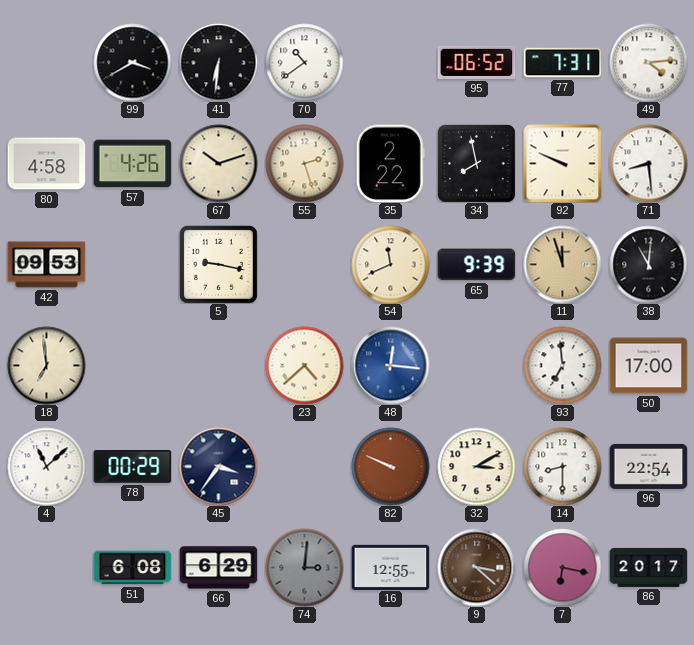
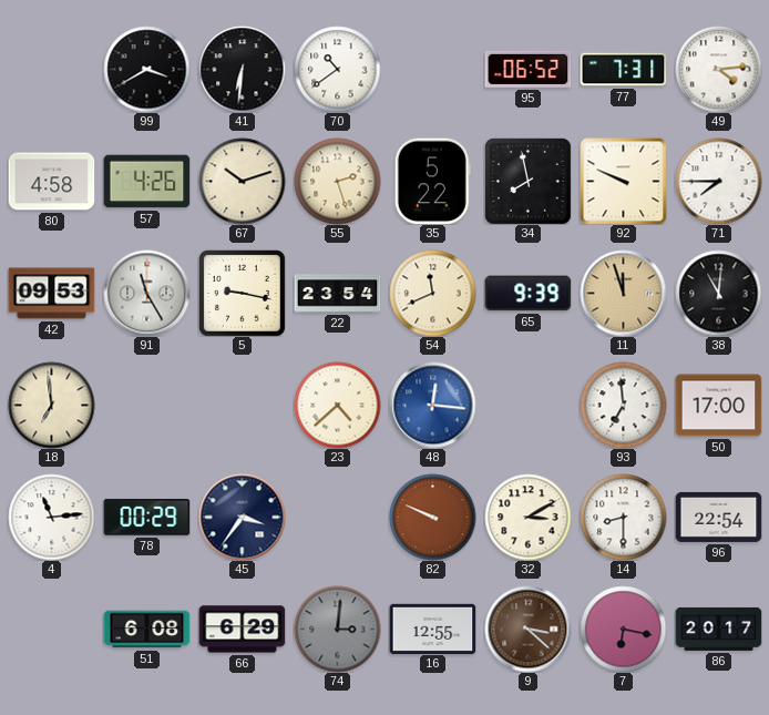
35: 2:22 -> 5:22 (432, 181)
71: 8:29 -> 7:45 (718, 181)
91: none -> 11:25 (146, 293)
22: none -> 23:54 (337, 294)
4: 11:08 -> 11:14 (51, 517)
